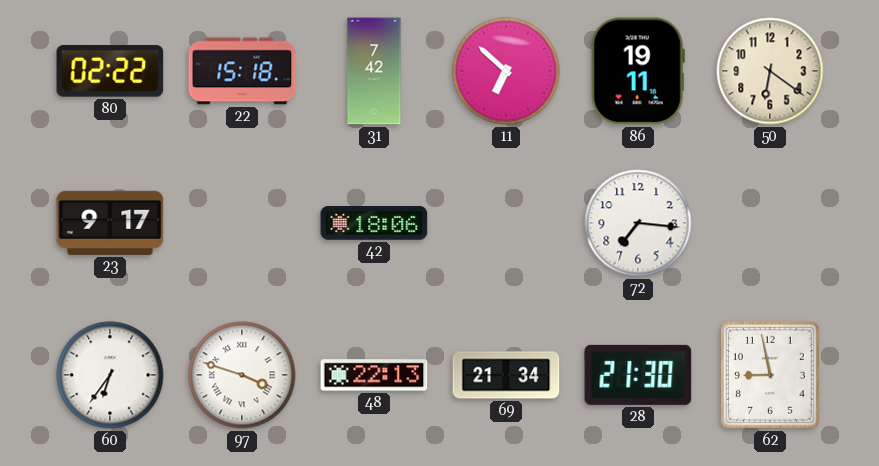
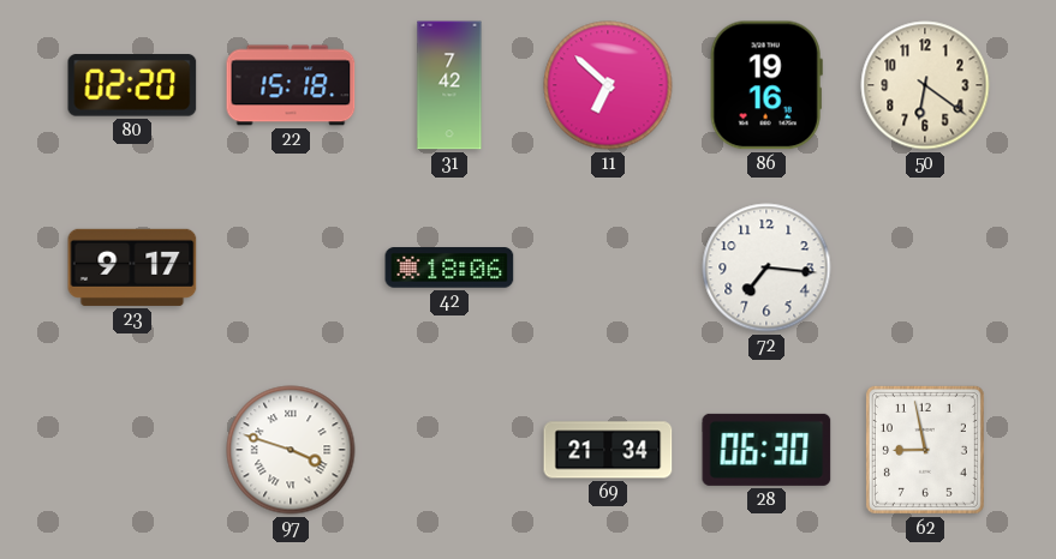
80: 02:22 -> 02:20 (132, 85)
86: 19:11 -> 19:16 (766, 85)
60: 6:36 -> none (110, 375)
48: 22:13 -> none (374, 375)
28: 21:30 -> 06:30 (766, 450)
